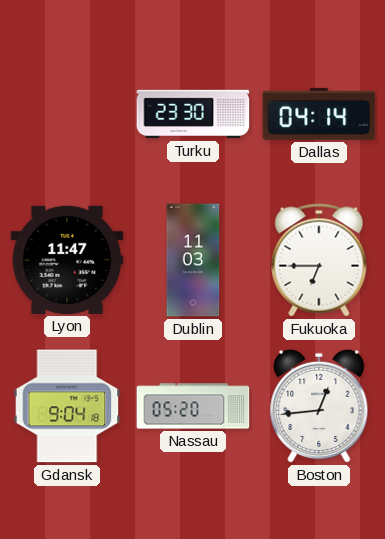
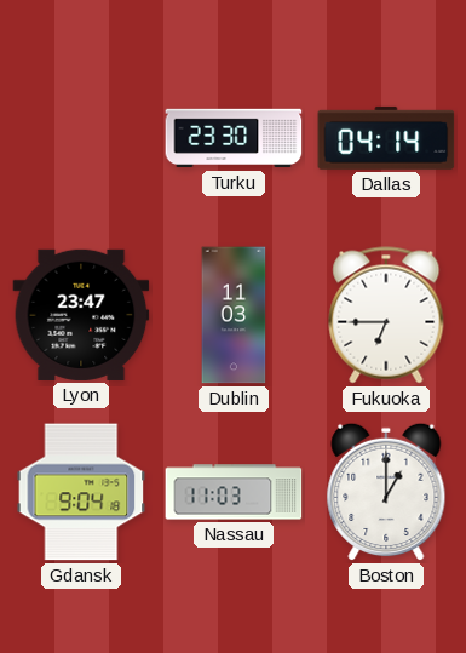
Lyon: 11:47 -> 23:47 (81, 315)
Nassau: 05:20 -> 11:03 (234, 492)
Boston: 12:44 -> 1:00 (386, 492)
